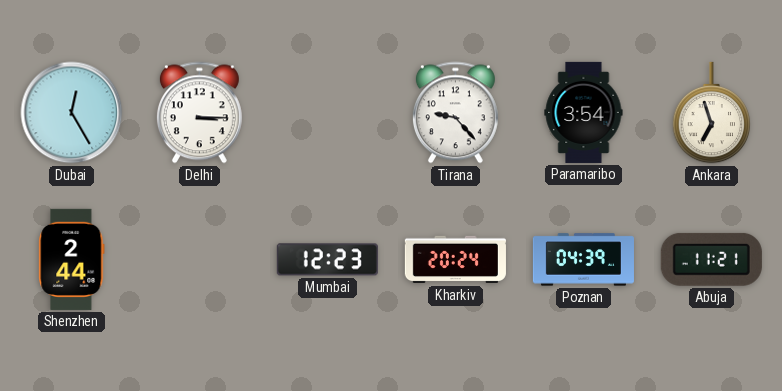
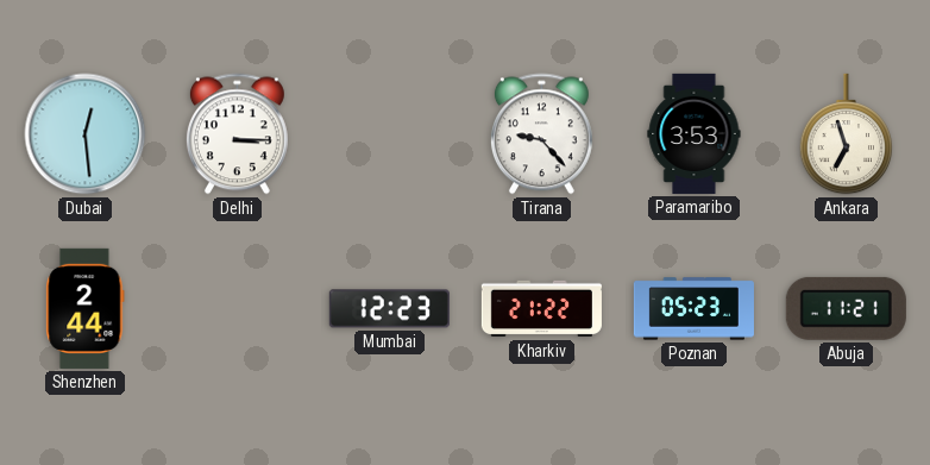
Dubai: 12:25 -> 12:29 (86, 134)
Paramaribo: 3:54 -> 3:53 (695, 133)
Kharkiv: 20:24 -> 21:22 (541, 309)
Poznan: 04:39 -> 05:23 (693, 309)
